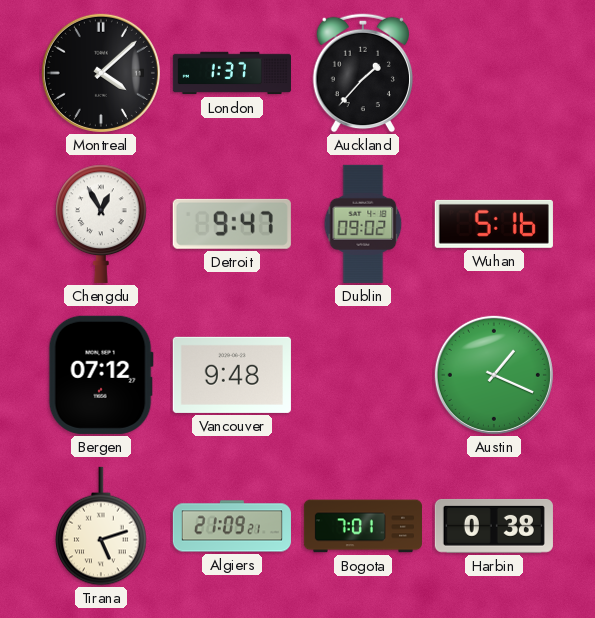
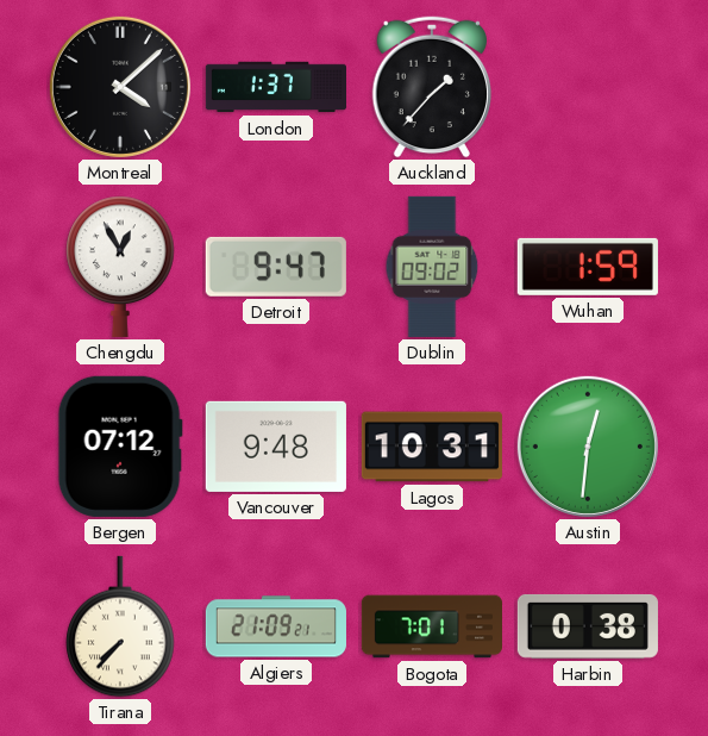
Wuhan: 5:16 -> 1:59 (588, 267)
Lagos: none -> 10:31 (432, 447)
Austin: 1:19 -> 12:31 (588, 447)
Tirana: 5:12 -> 7:37 (120, 626)
